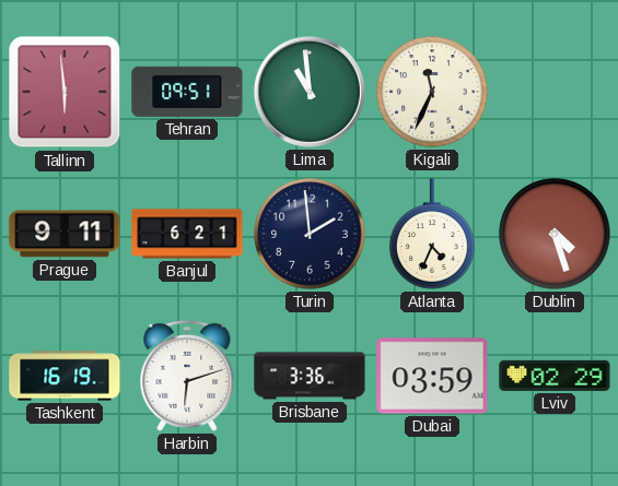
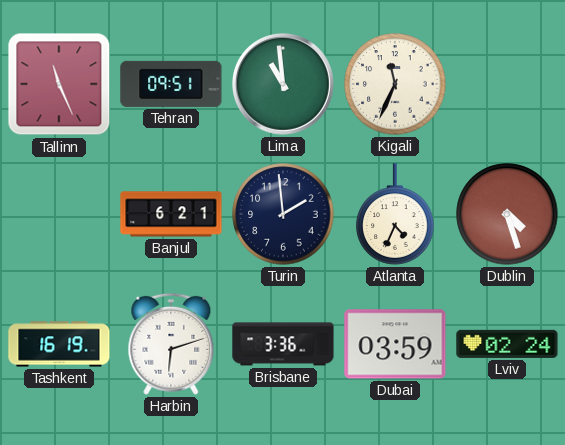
Tallinn: 5:59 -> 11:26 (59, 84)
Prague: 9:11 -> none (65, 234)
Lviv: 02:29 -> 02:24 (507, 344)
